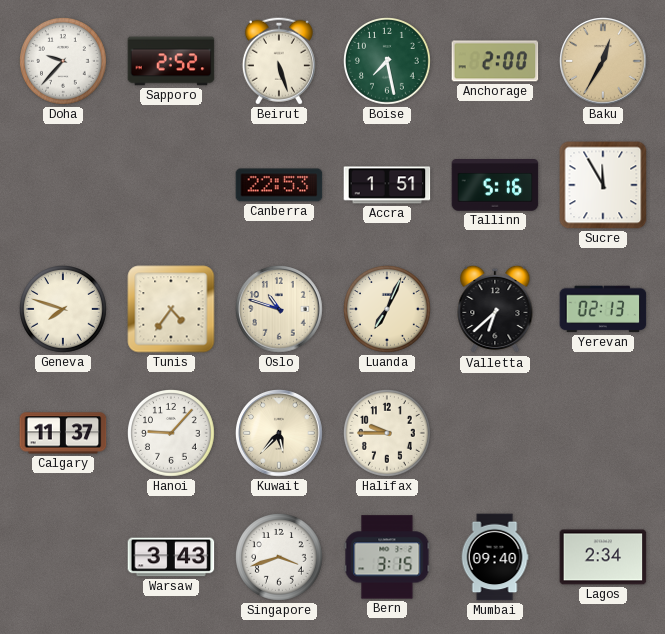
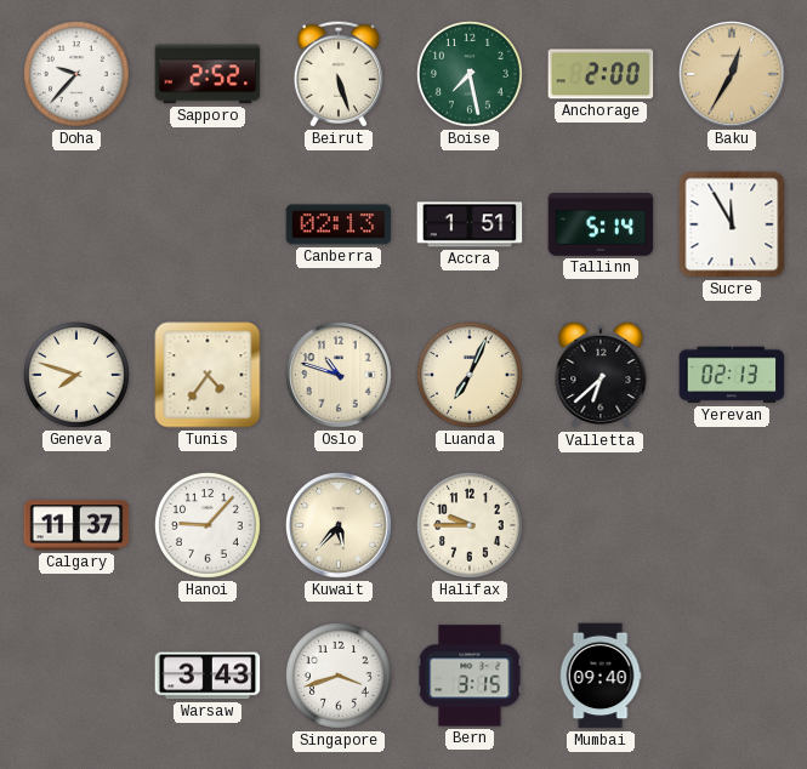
Canberra: 22:53 -> 02:13 (339, 224)
Tallinn: 5:16 -> 5:14 (601, 226)
Lagos: 2:34 -> none (603, 557)
